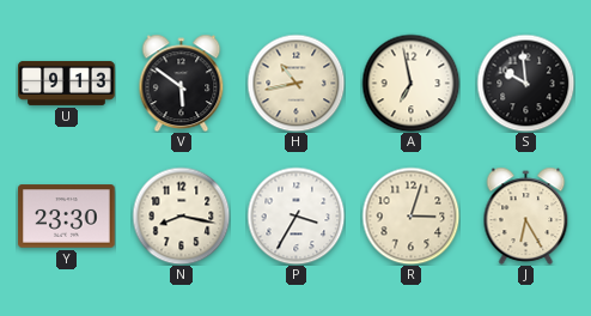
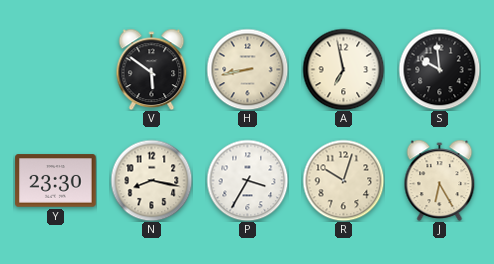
U: 9:13 -> none (67, 83)
H: 10:43 -> 8:43 (247, 69)
R: 3:03 -> 10:03 (343, 180)
